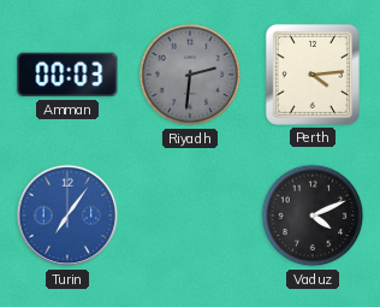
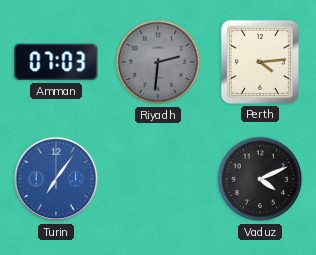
Amman: 00:03 -> 07:03 (56, 62)
